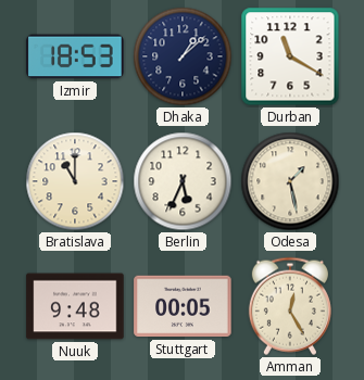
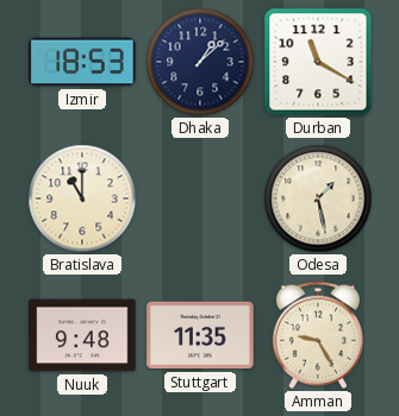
Berlin: 5:34 -> none (183, 181)
Stuttgart: 00:05 -> 11:35 (200, 335)
Amman: 12:25 -> 9:25 (318, 335)
